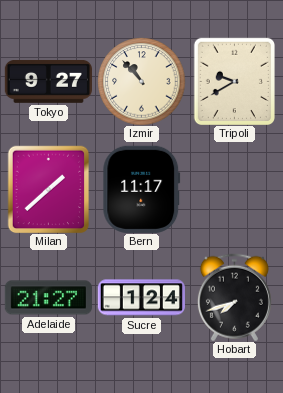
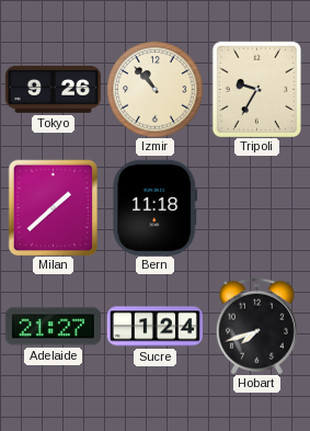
Tokyo: 9:27 -> 9:26 (53, 89)
Tripoli: 9:40 -> 9:35 (256, 89)
Bern: 11:17 -> 11:18 (156, 207)
